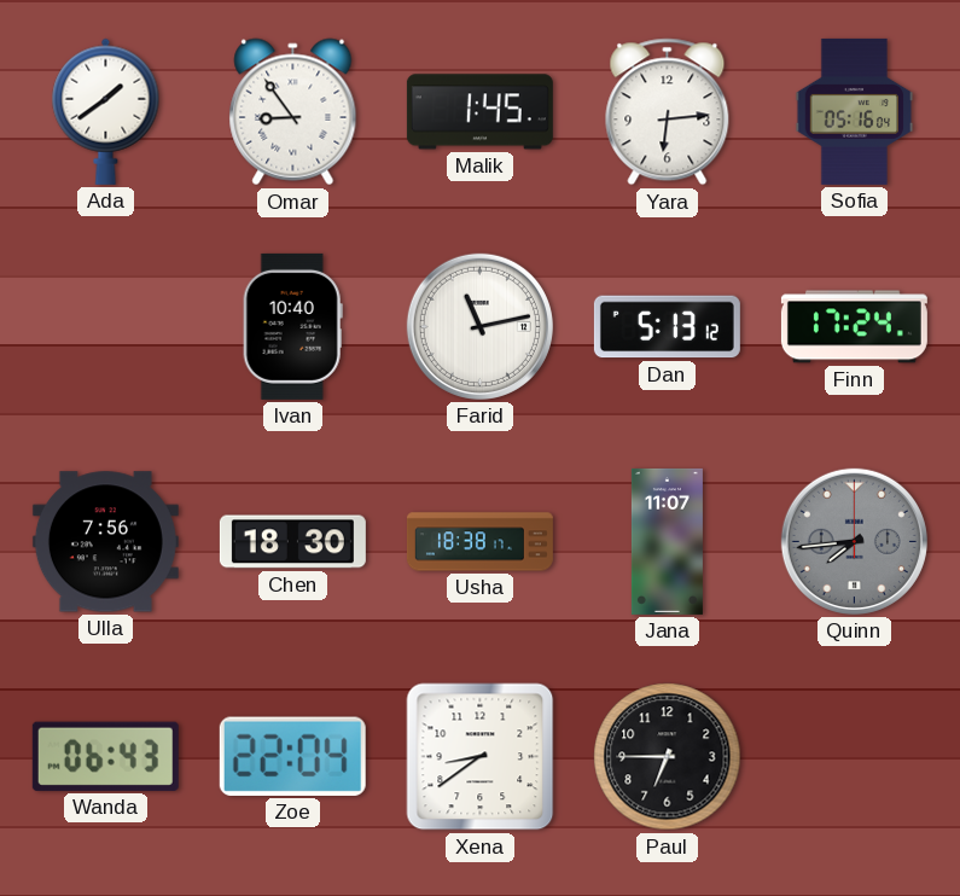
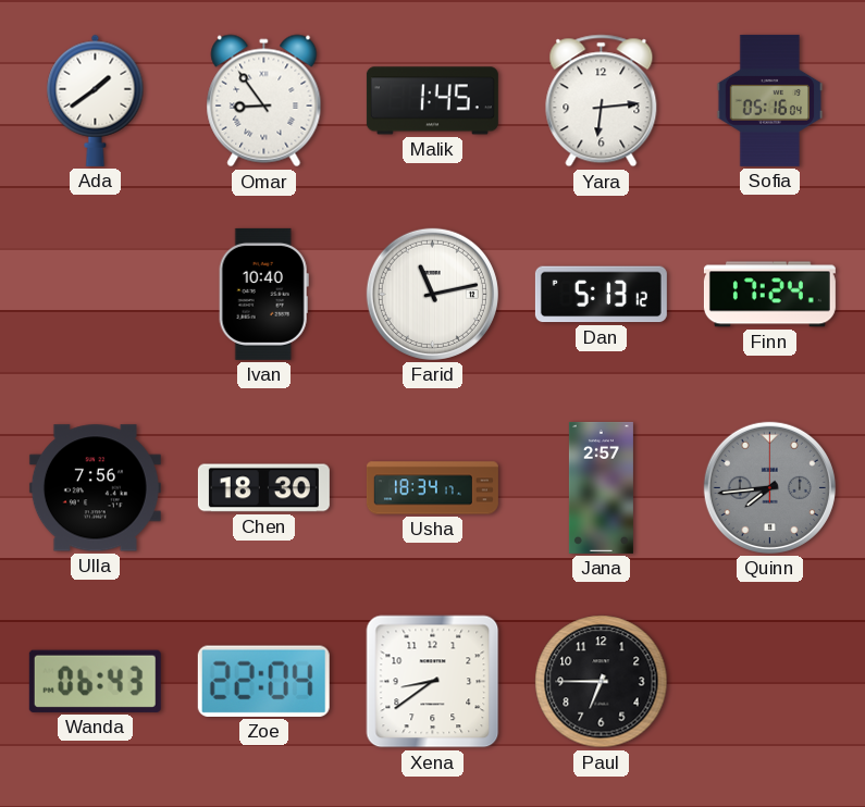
Usha: 18:38 -> 18:34 (432, 488)
Jana: 11:07 -> 2:57 (601, 487)
